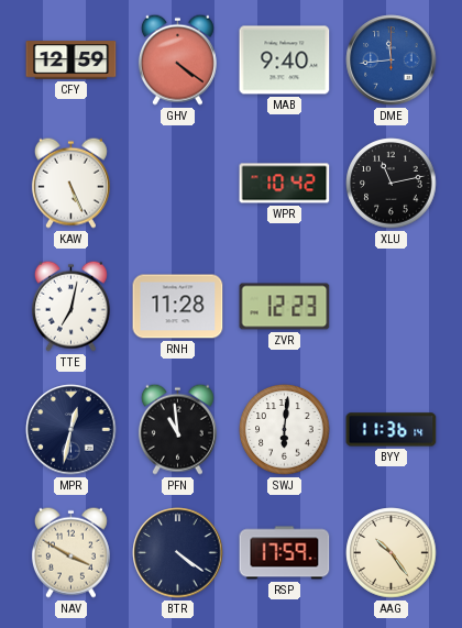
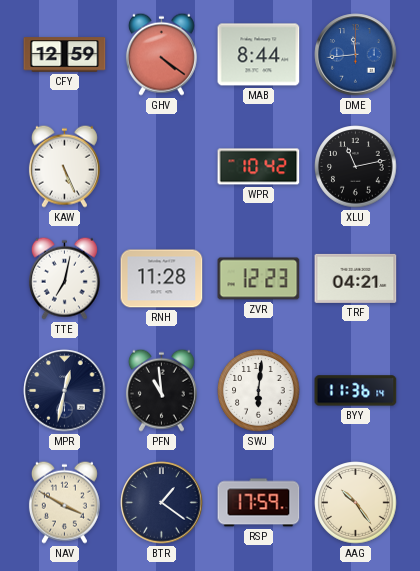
MAB: 9:40 -> 8:44 (259, 55)
TRF: none -> 04:21 (356, 278)
BTR: 4:21 -> 1:21 (162, 503)
